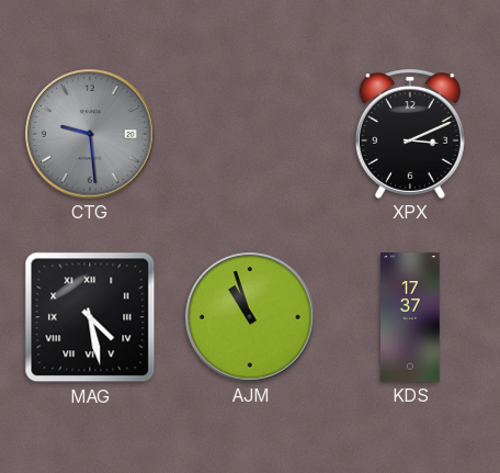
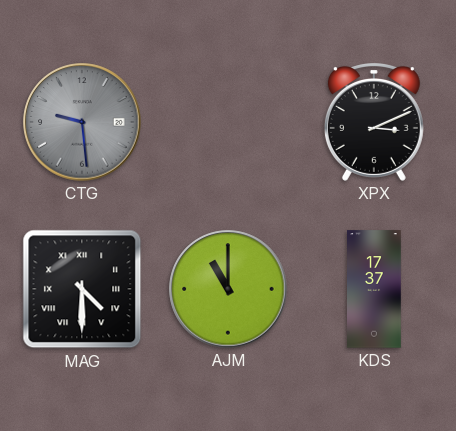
MAG: 4:28 -> 4:30 (82, 289)
AJM: 10:57 -> 11:00 (228, 289)
